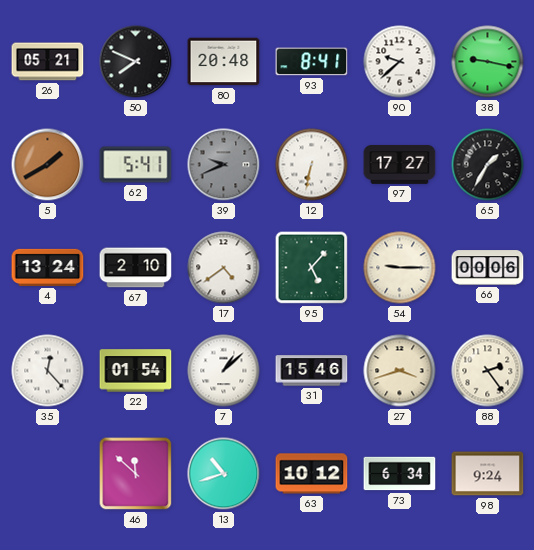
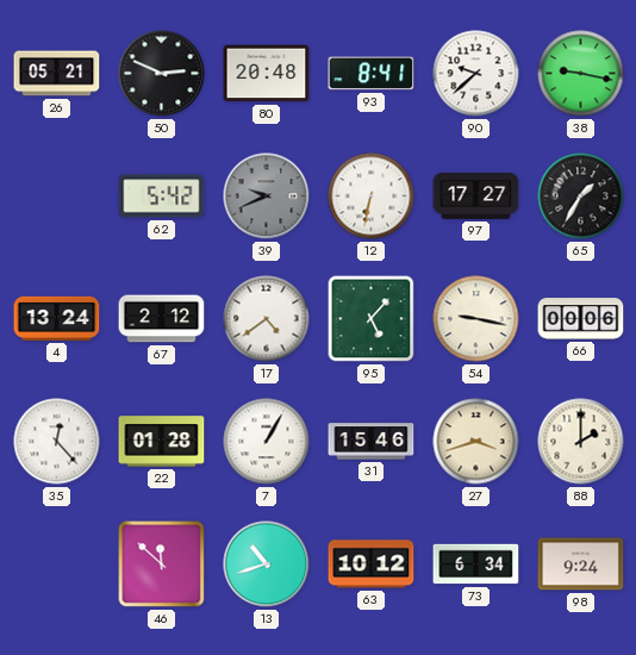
50: 7:49 -> 2:49 (162, 74)
5: 1:40 -> none (48, 165)
62: 5:41 -> 5:42 (162, 196)
67: 2:10 -> 2:12 (162, 319)
54: 9:15 -> 9:17 (476, 319)
22: 01:54 -> 01:28 (162, 442)
7: 1:08 -> 1:05 (267, 442)
88: 2:24 -> 2:00 (581, 442)
